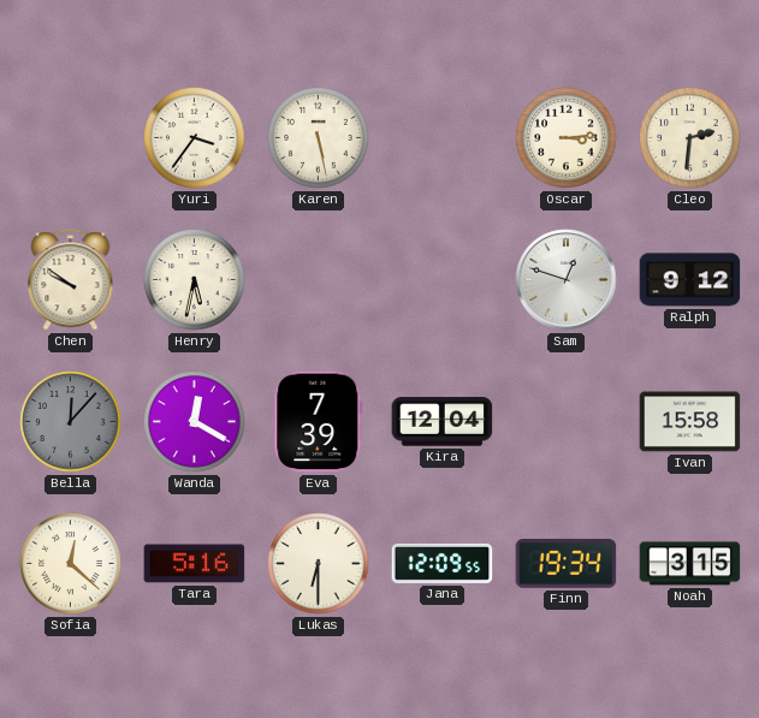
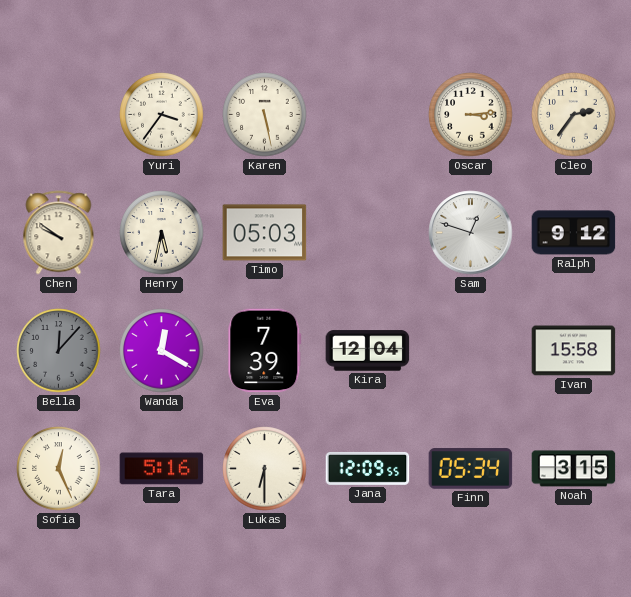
Cleo: 2:31 -> 2:36 (574, 115)
Timo: none -> 05:03 (265, 233)
Sofia: 12:22 -> 12:26 (59, 469)
Finn: 19:34 -> 05:34 (471, 469)
